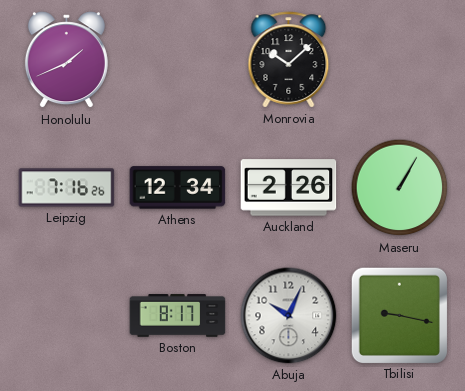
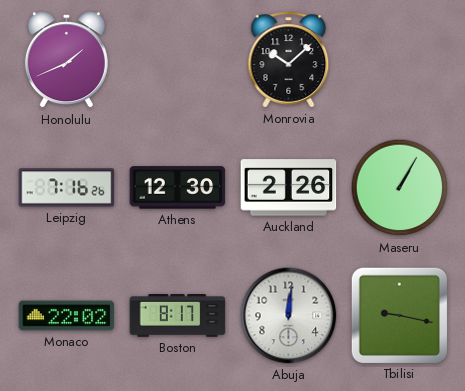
Athens: 12:34 -> 12:30 (178, 188)
Monaco: none -> 22:02 (67, 316)
Abuja: 10:04 -> 12:01 (289, 316)
